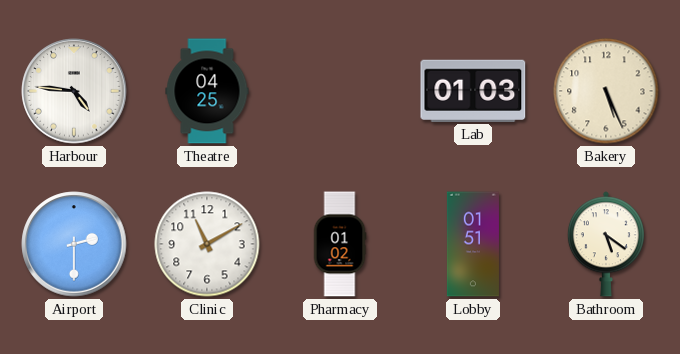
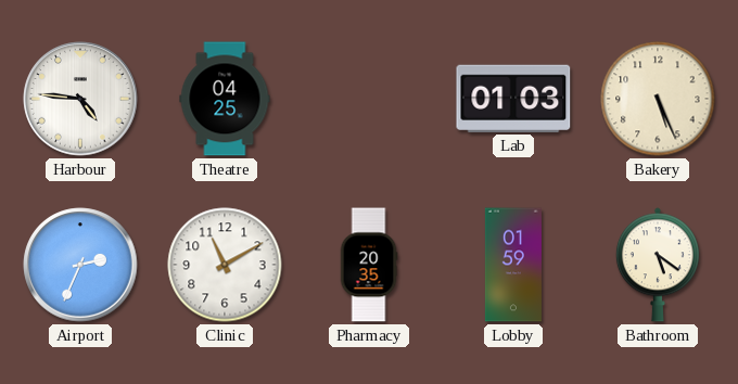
Airport: 2:30 -> 2:34 (80, 265)
Pharmacy: 01:02 -> 20:35 (369, 265)
Lobby: 01:51 -> 01:59 (513, 265)
